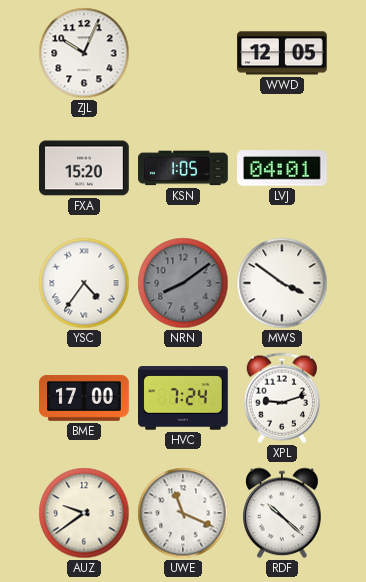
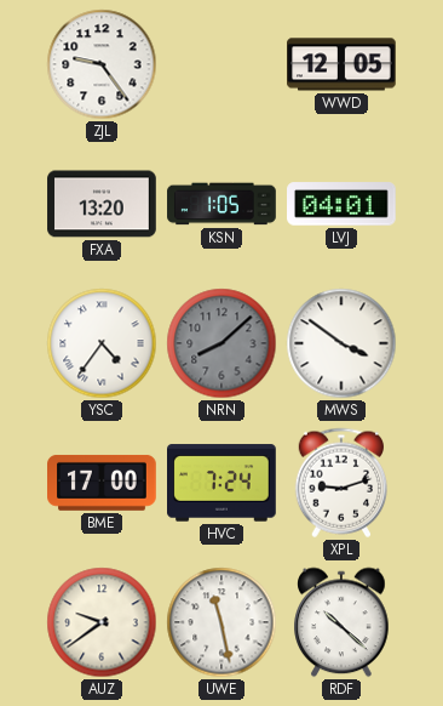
ZJL: 10:04 -> 9:24 (102, 64)
FXA: 15:20 -> 13:20 (102, 204)
NRN: 8:09 -> 8:08 (221, 343)
UWE: 11:19 -> 11:28 (221, 622)
